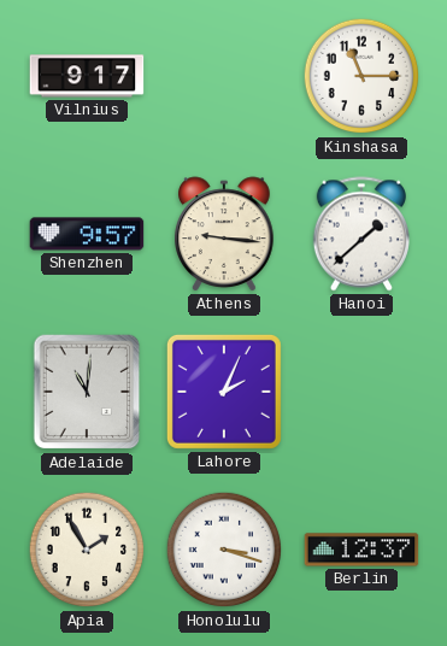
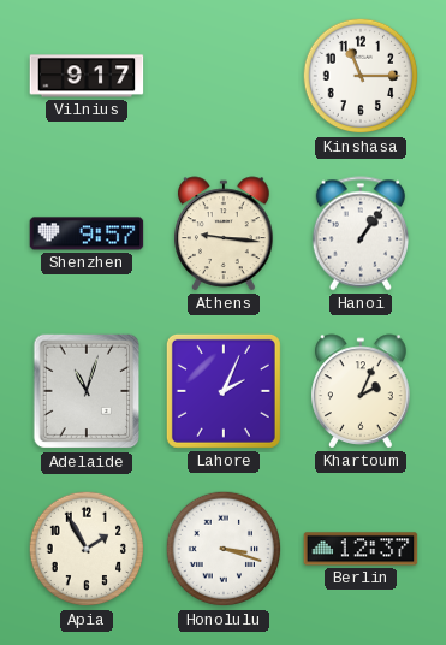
Hanoi: 1:38 -> 1:06 (361, 233)
Adelaide: 11:01 -> 11:03 (87, 391)
Khartoum: none -> 2:04 (362, 391)
